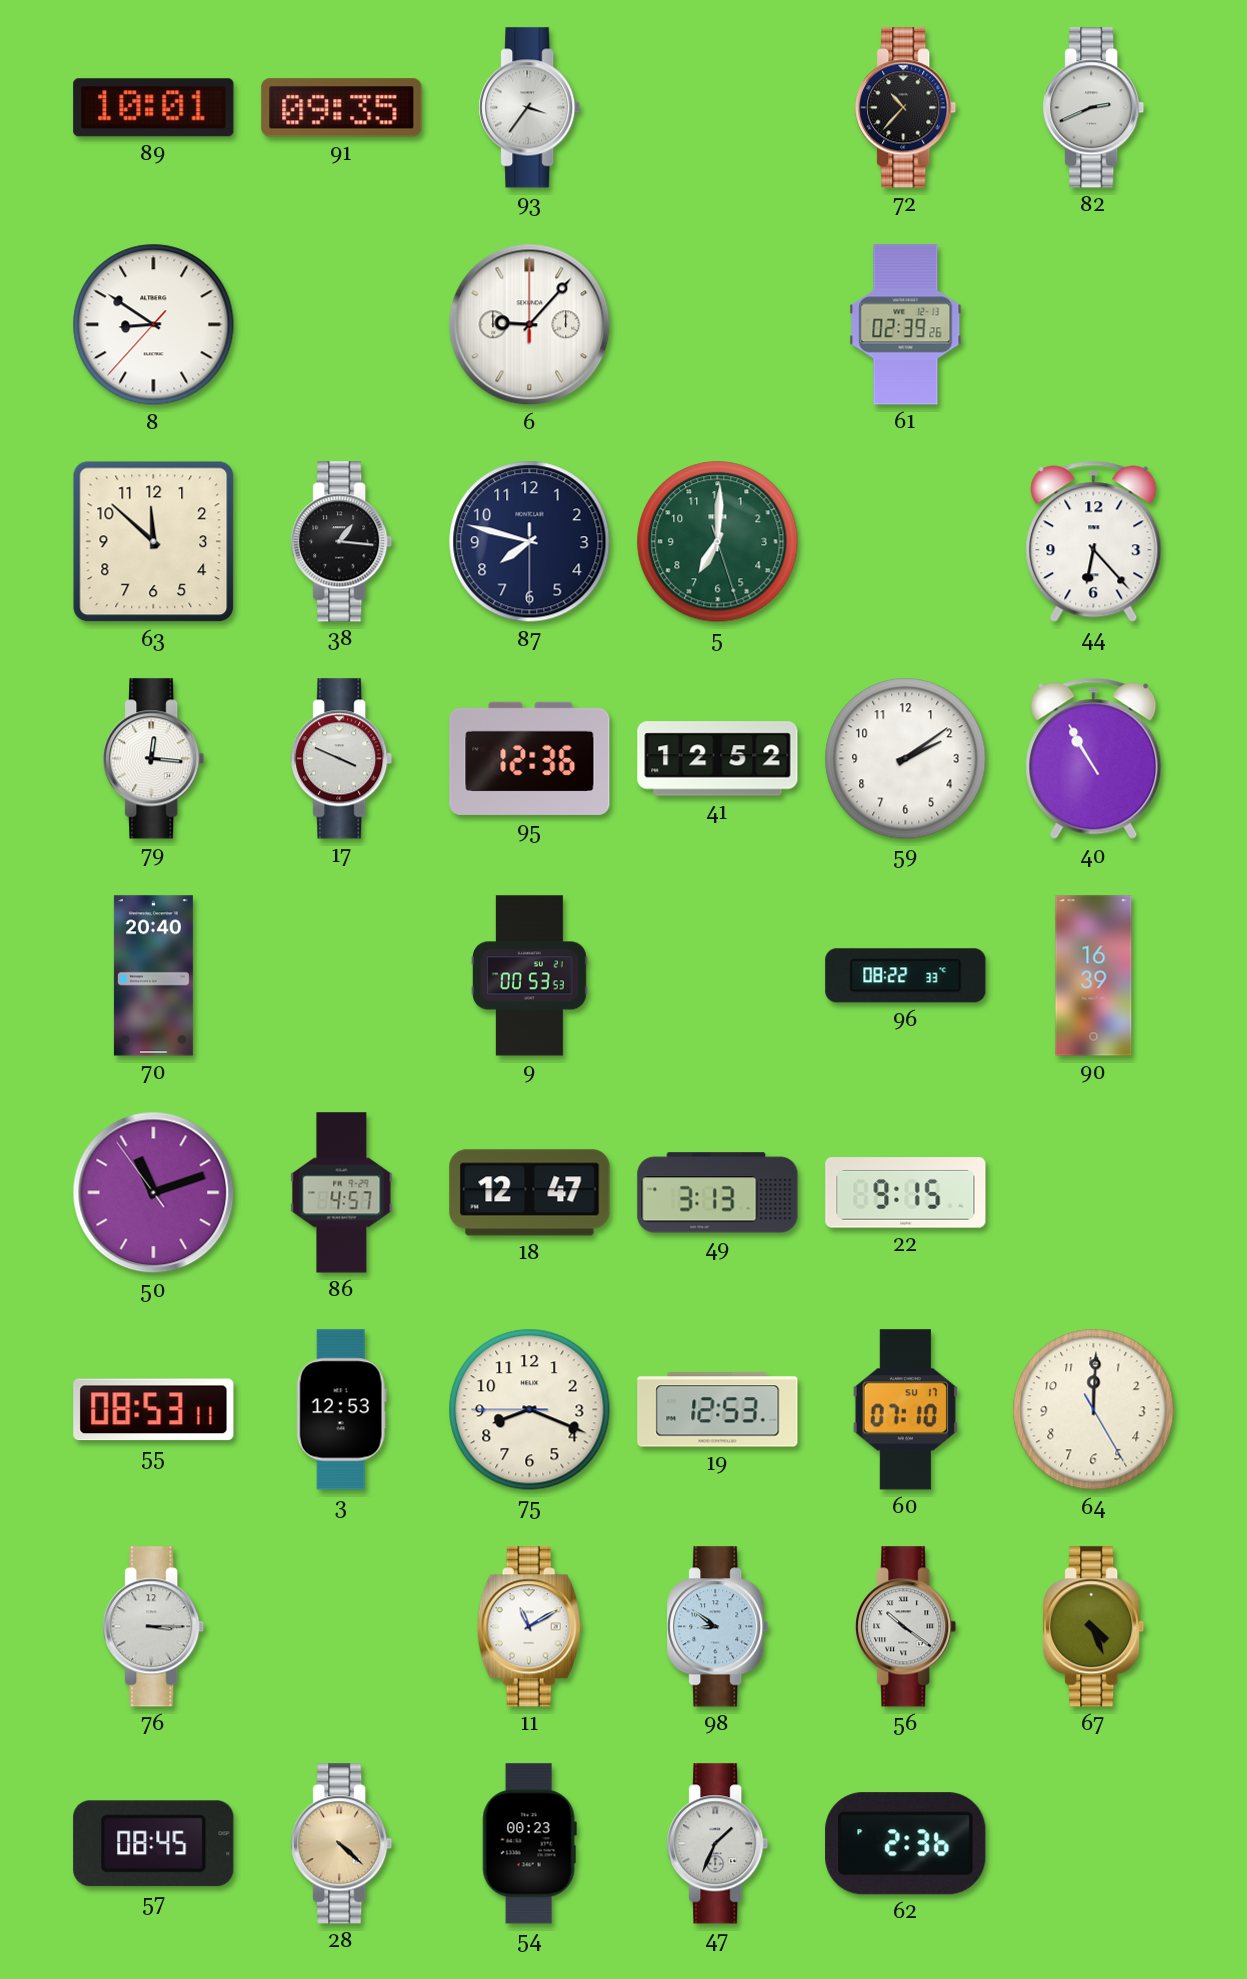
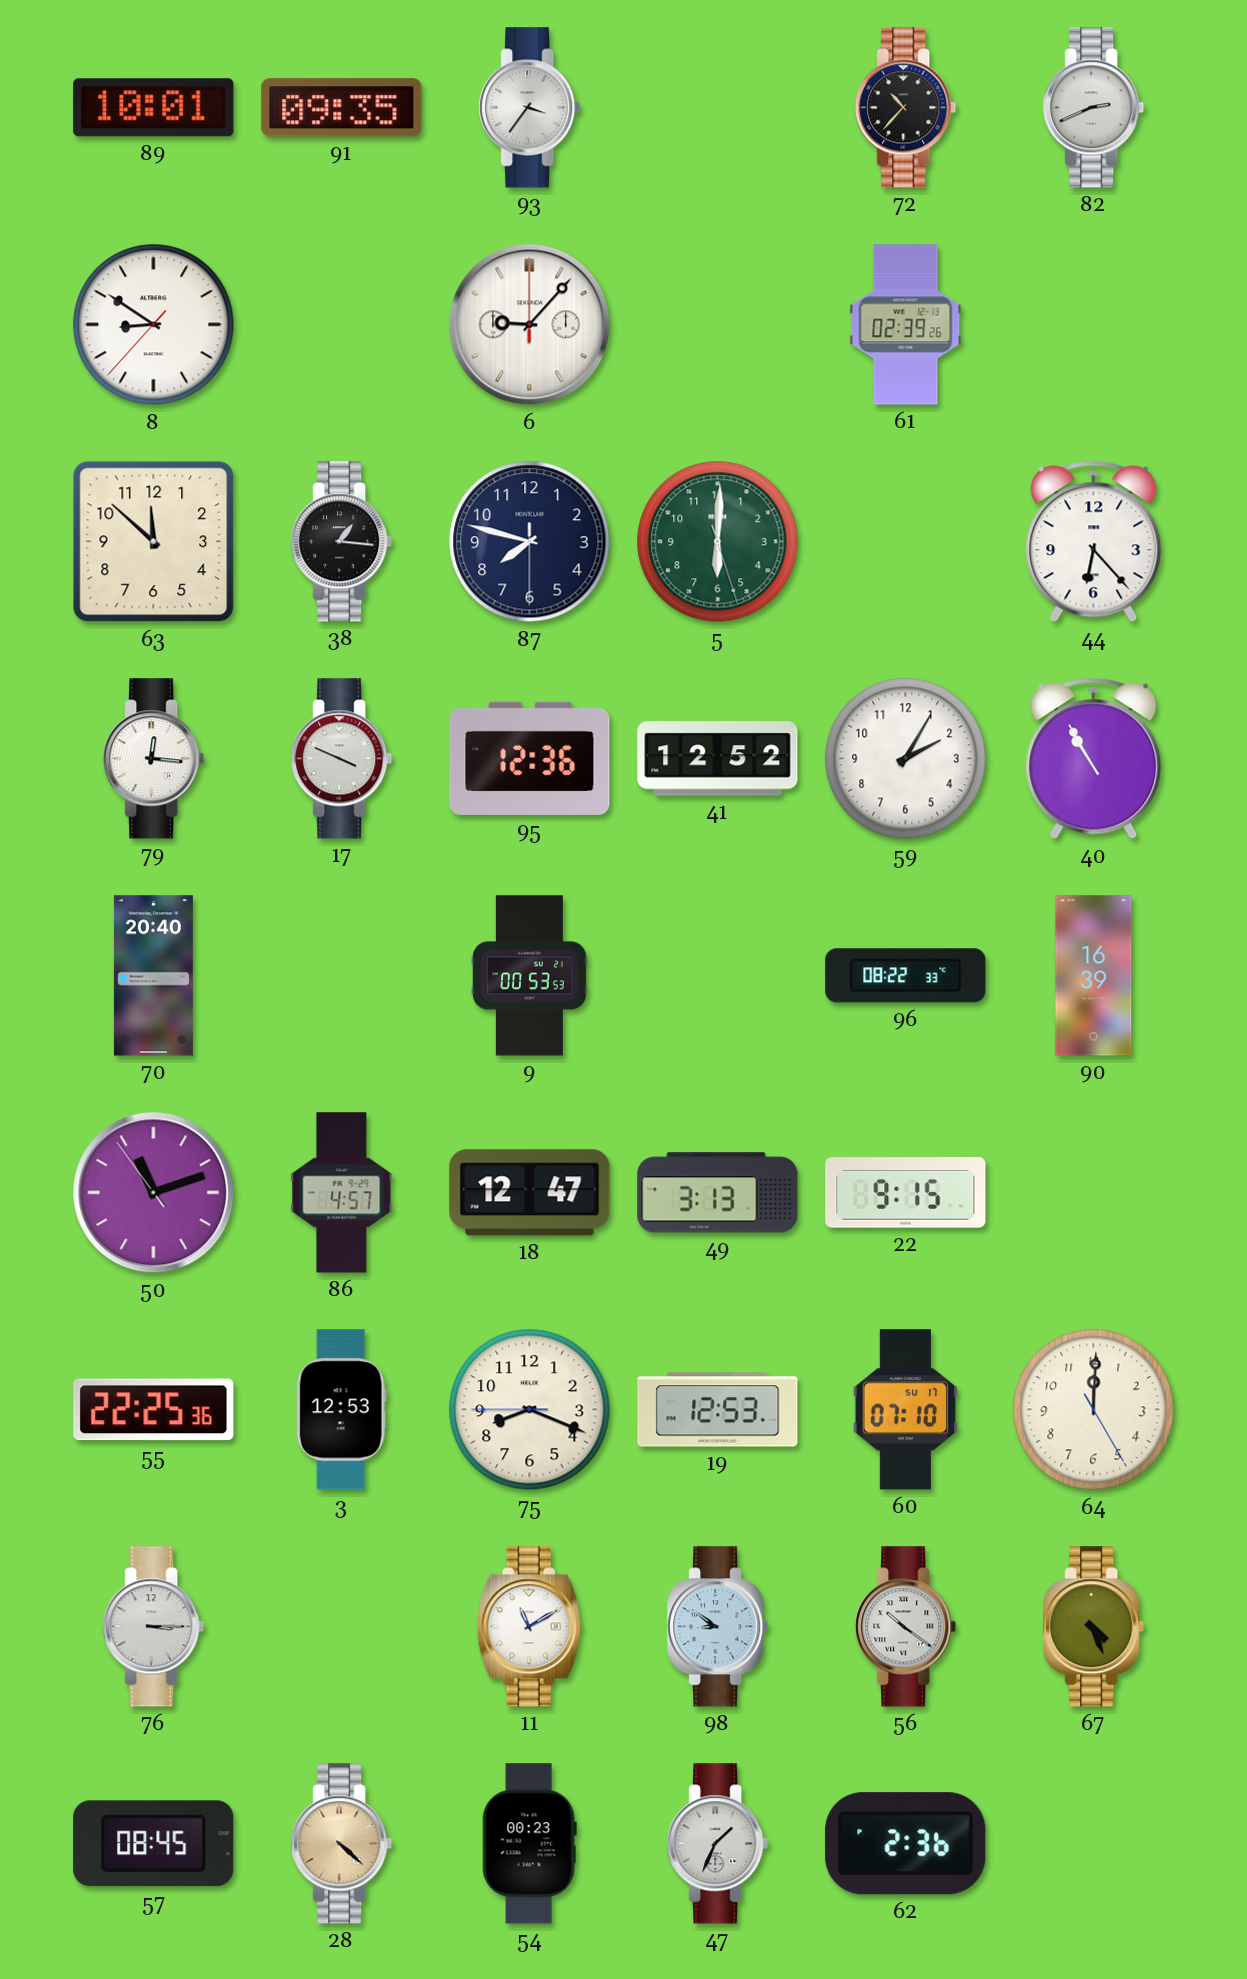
5: 7:00 -> 6:00 (718, 542)
59: 2:09 -> 2:05 (906, 759)
55: 08:53 -> 22:25 (154, 1410)
